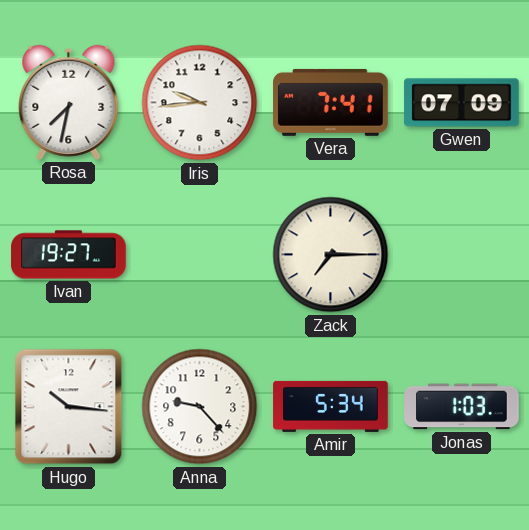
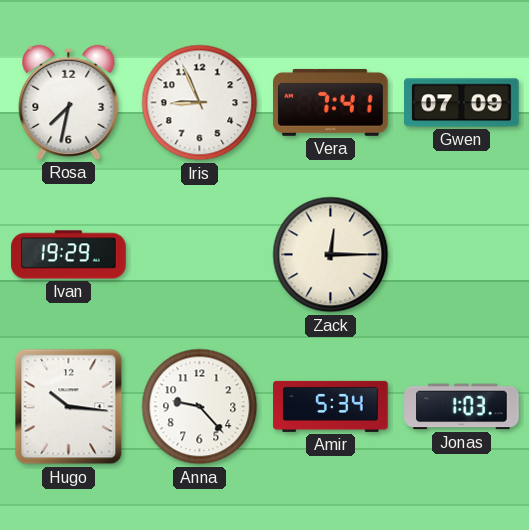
Iris: 9:44 -> 8:56 (200, 103)
Ivan: 19:27 -> 19:29 (69, 255)
Zack: 7:15 -> 12:15 (331, 255)
